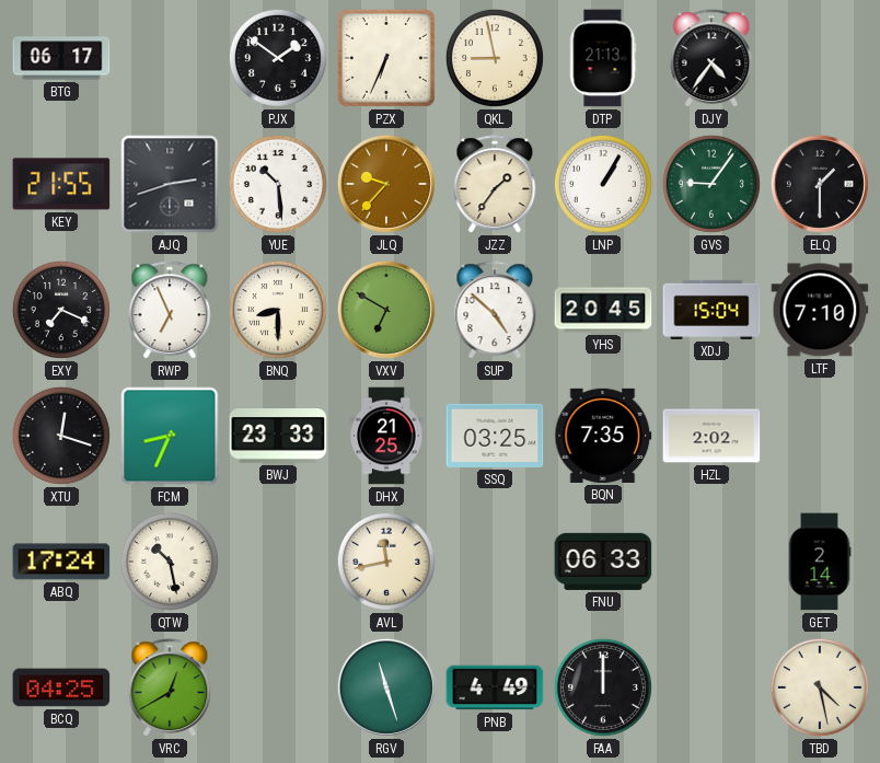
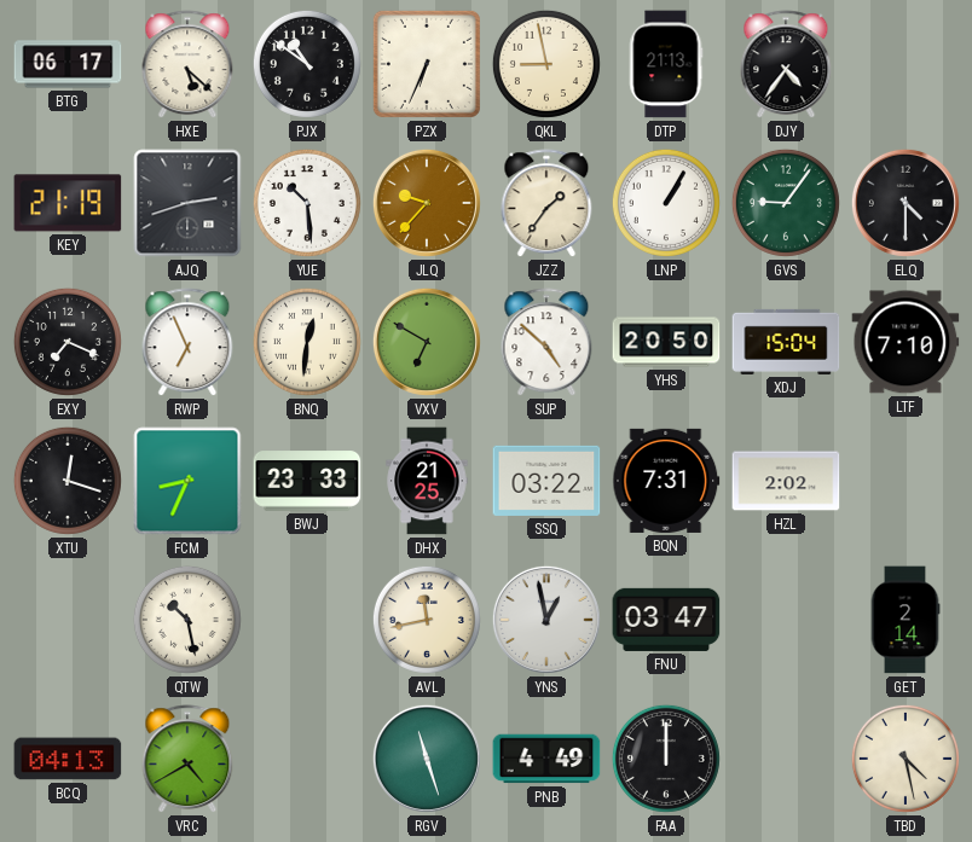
HXE: none -> 5:22 (187, 65)
PJX: 1:51 -> 10:51 (307, 64)
KEY: 21:55 -> 21:19 (68, 203)
ELQ: 1:30 -> 4:30 (906, 203)
BNQ: 8:30 -> 12:31 (307, 342)
YHS: 20:45 -> 20:50 (666, 342)
SSQ: 03:25 -> 03:22 (546, 481)
BQN: 7:35 -> 7:31 (666, 481)
ABQ: 17:24 -> none (61, 562)
YNS: none -> 12:58 (546, 620)
FNU: 06:33 -> 03:47 (666, 620)
BCQ: 04:25 -> 04:13 (68, 759)
VRC: 12:40 -> 4:40 (187, 760)
